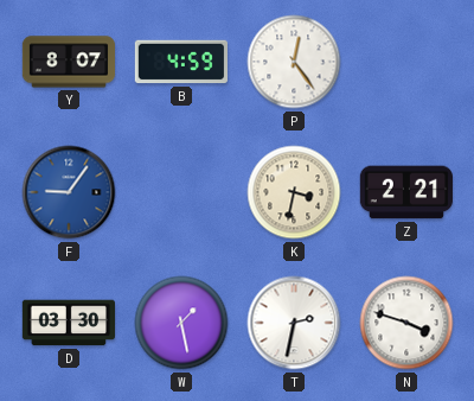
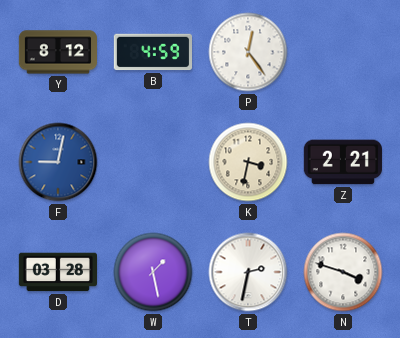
Y: 8:07 -> 8:12 (57, 52)
F: 9:06 -> 9:02 (58, 162)
D: 03:30 -> 03:28 (57, 272)
